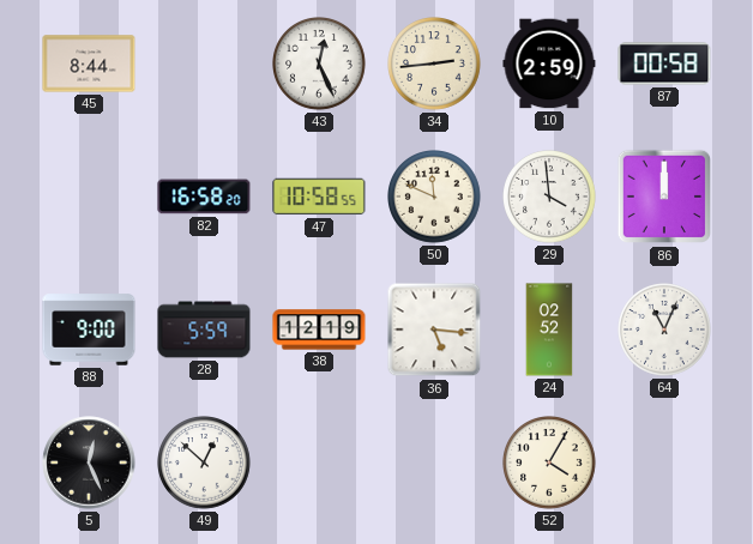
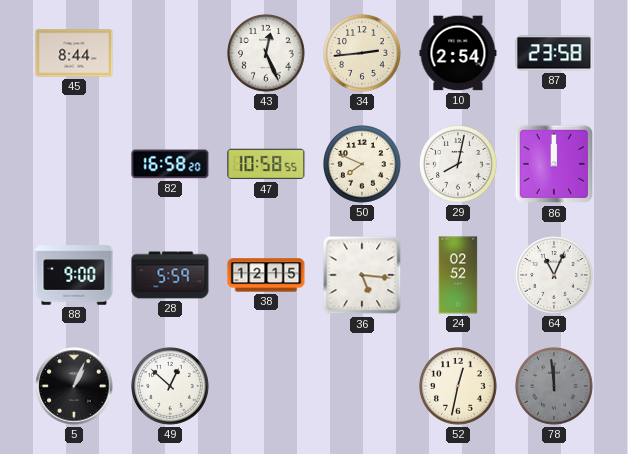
10: 2:59 -> 2:54 (458, 53)
87: 00:58 -> 23:58 (554, 53)
50: 11:49 -> 7:49 (363, 165)
29: 3:59 -> 8:02 (459, 165)
38: 12:19 -> 12:15 (266, 275)
5: 12:26 -> 1:04 (74, 386)
52: 4:05 -> 12:32 (459, 387)
78: none -> 11:59 (555, 387)
